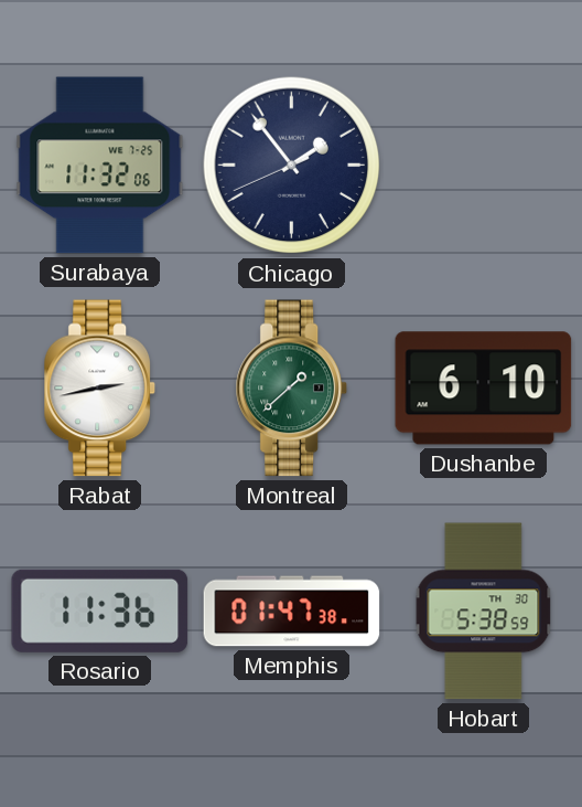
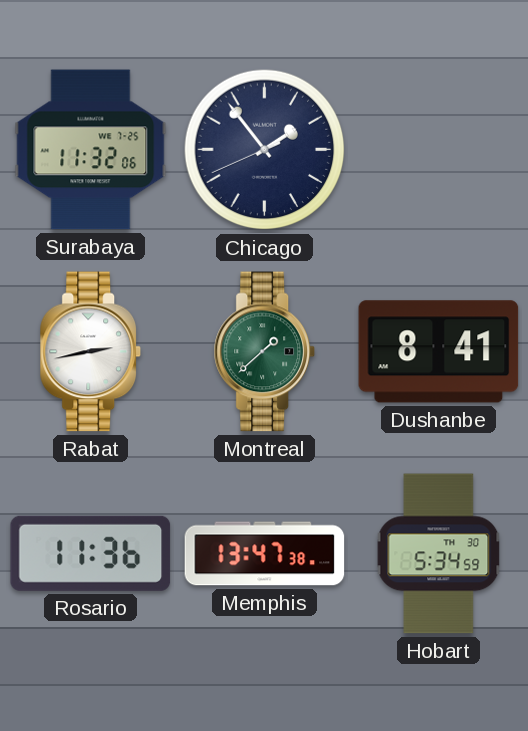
Dushanbe: 6:10 -> 8:41 (439, 352)
Memphis: 01:47 -> 13:47 (265, 554)
Hobart: 5:38 -> 5:34 (439, 554)
